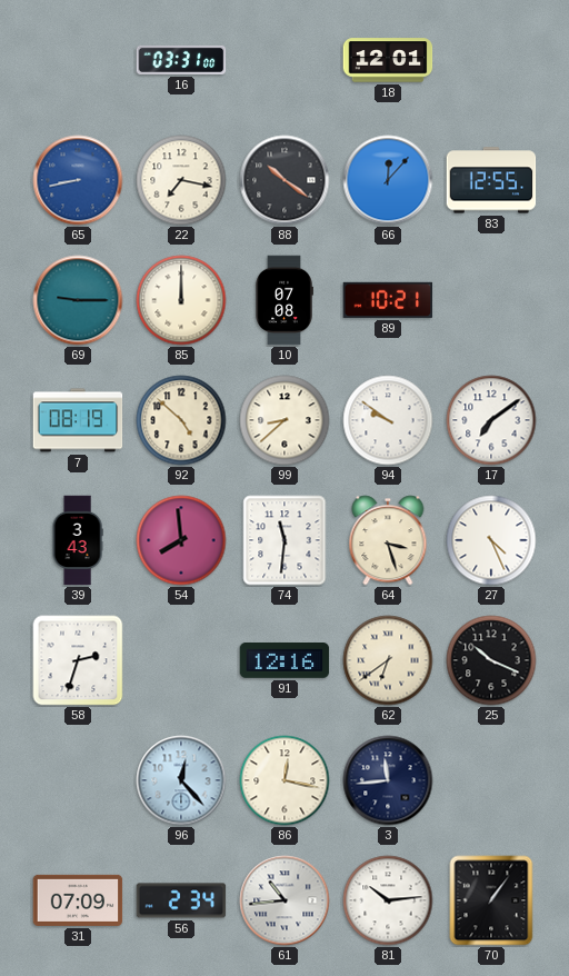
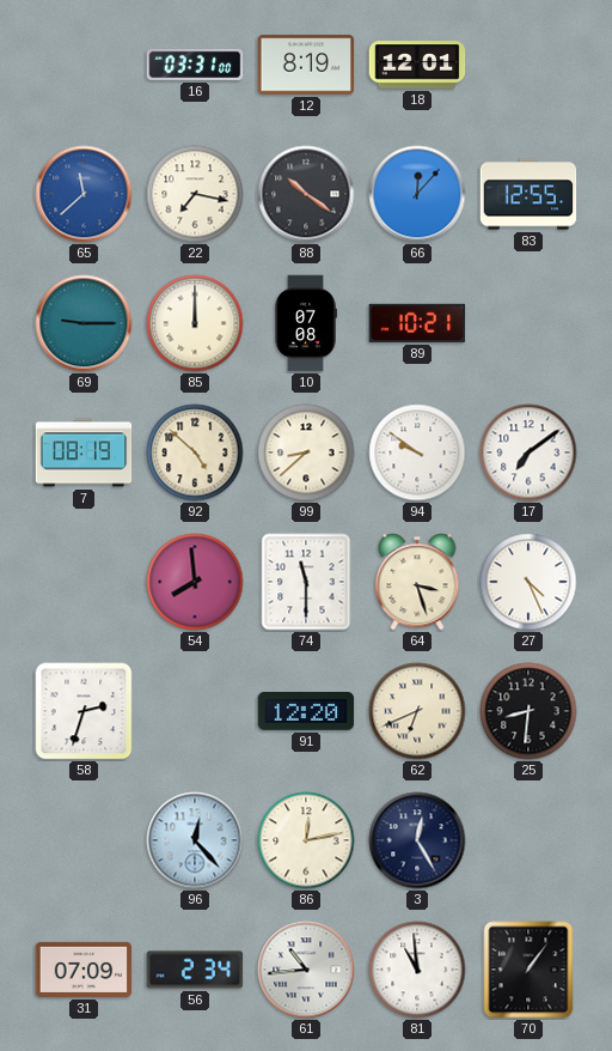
12: none -> 8:19 (306, 65)
65: 8:43 -> 11:38 (84, 194)
39: 3:43 -> none (78, 540)
74: 11:31 -> 11:30 (306, 582)
91: 12:16 -> 12:20 (306, 712)
62: 6:39 -> 6:41 (417, 711)
25: 10:19 -> 8:31 (528, 711)
86: 12:17 -> 12:13 (306, 840)
3: 11:44 -> 12:25 (417, 840)
81: 10:14 -> 10:59 (417, 970)
